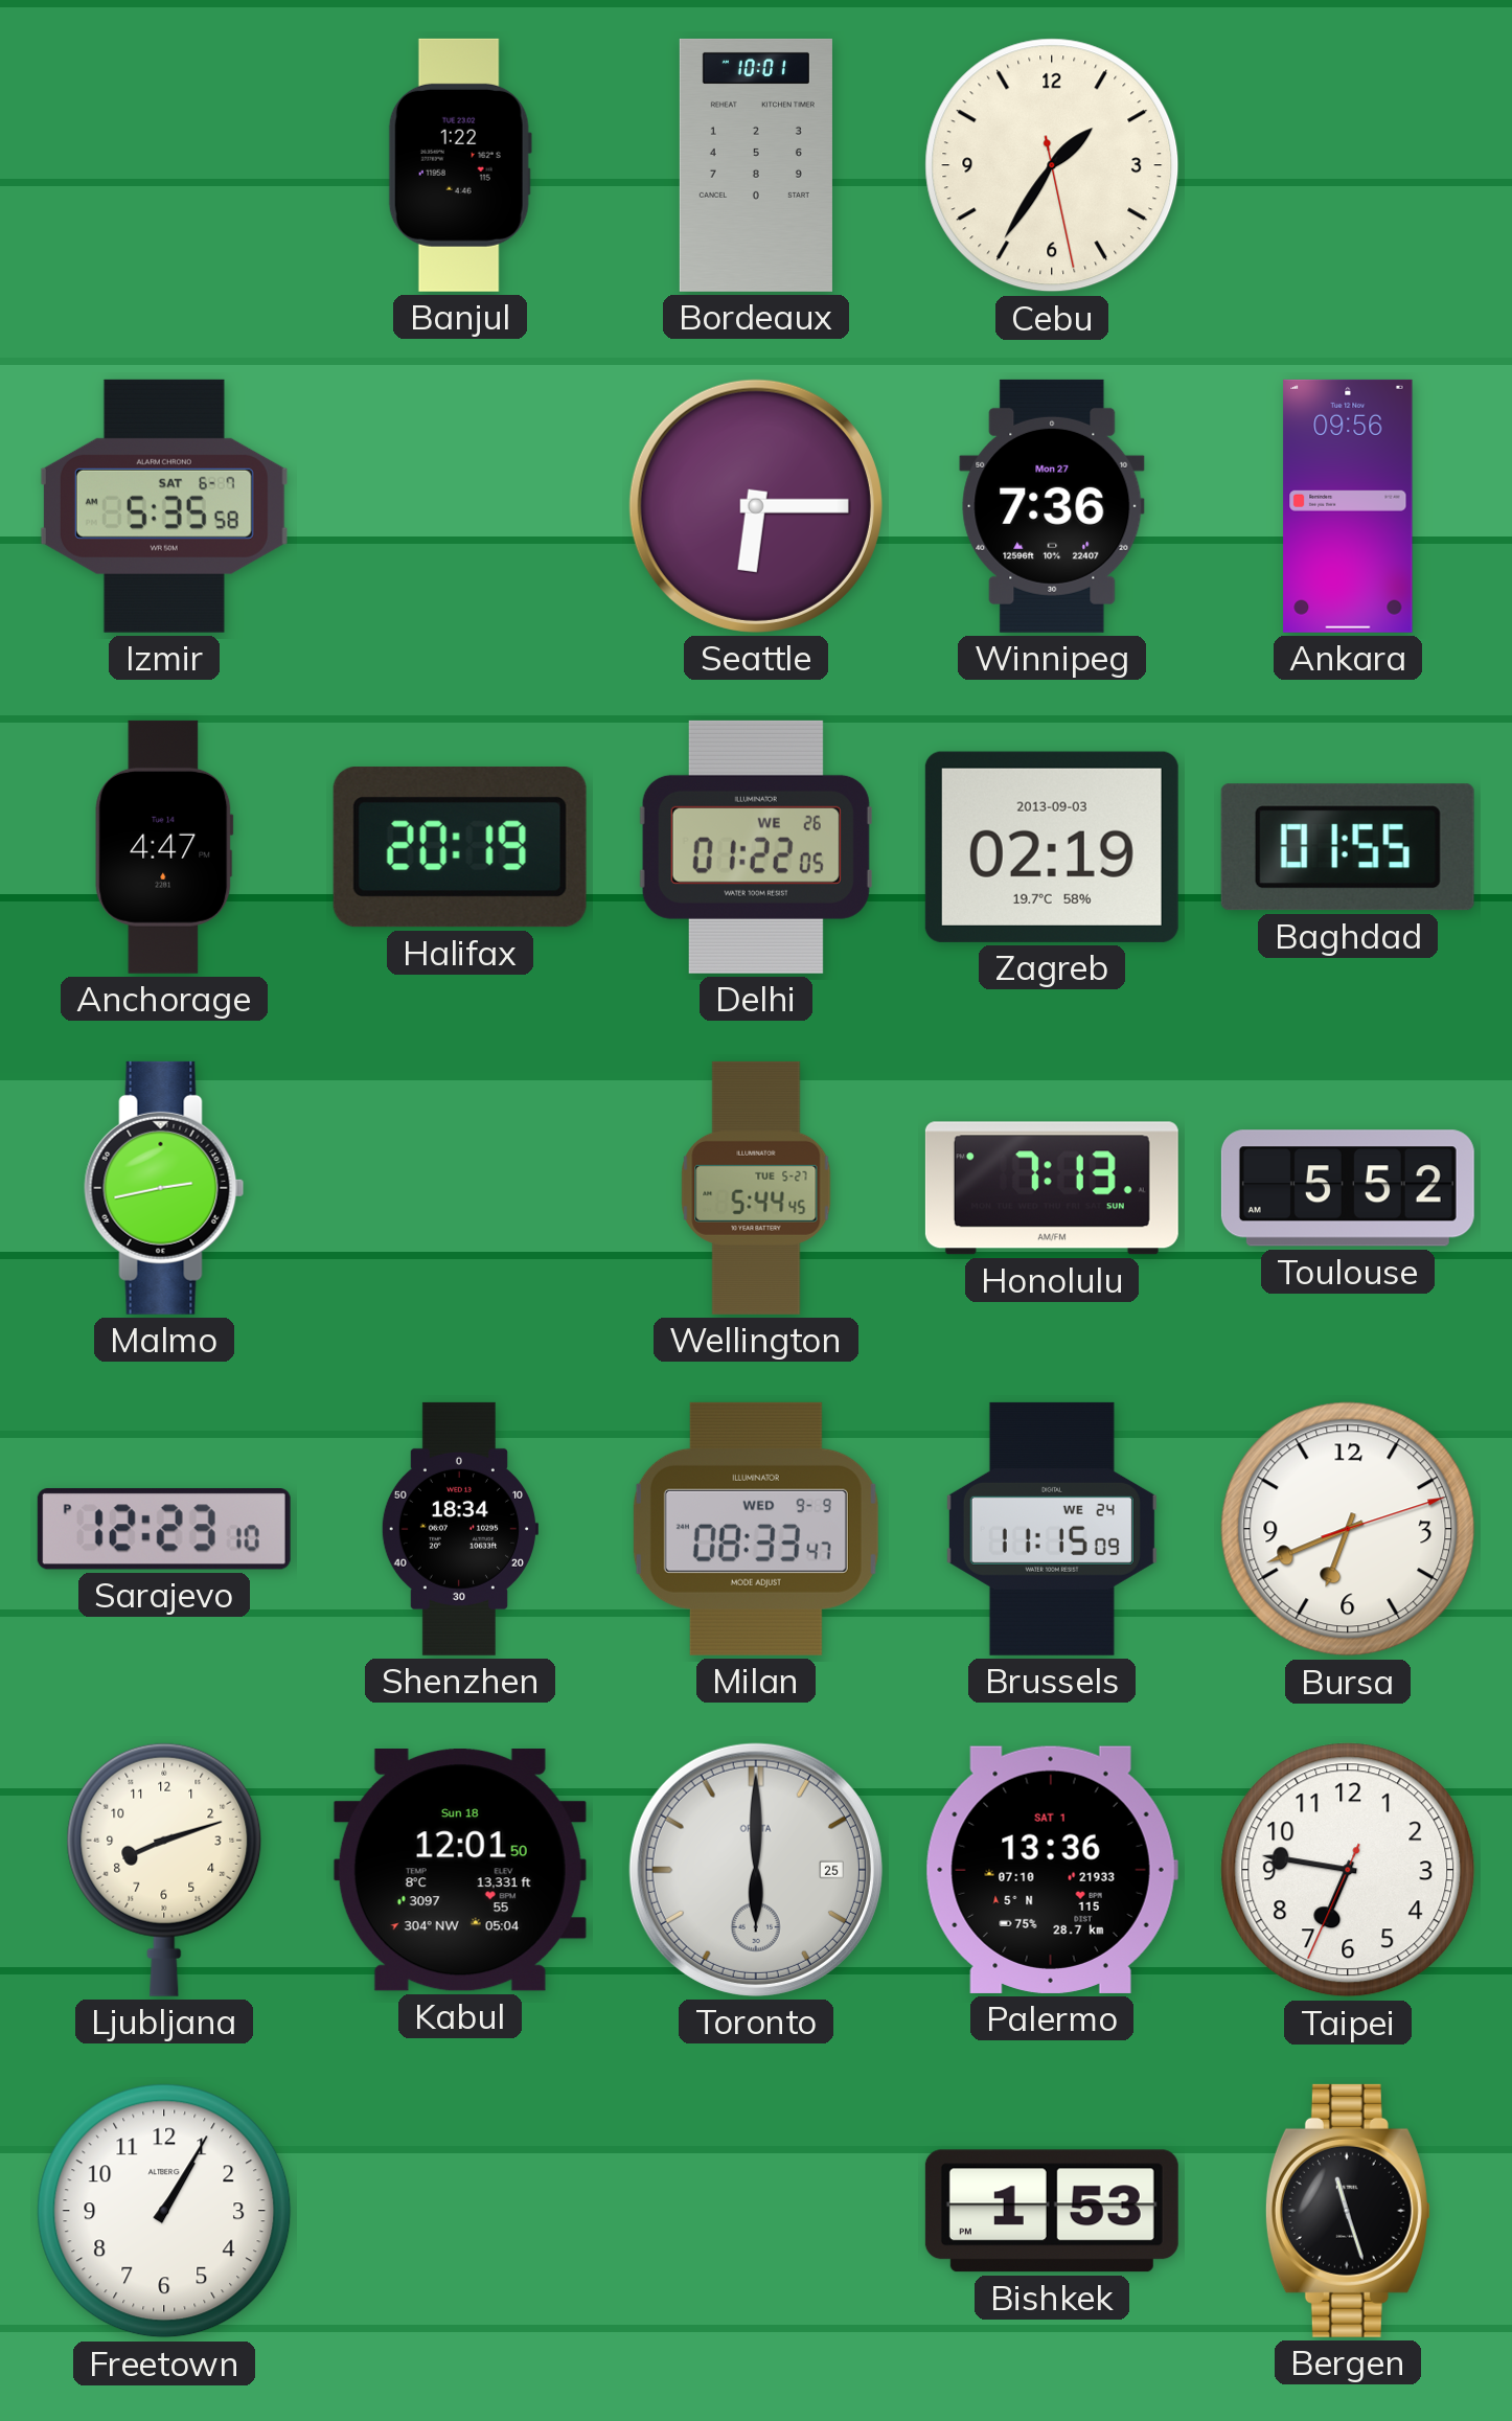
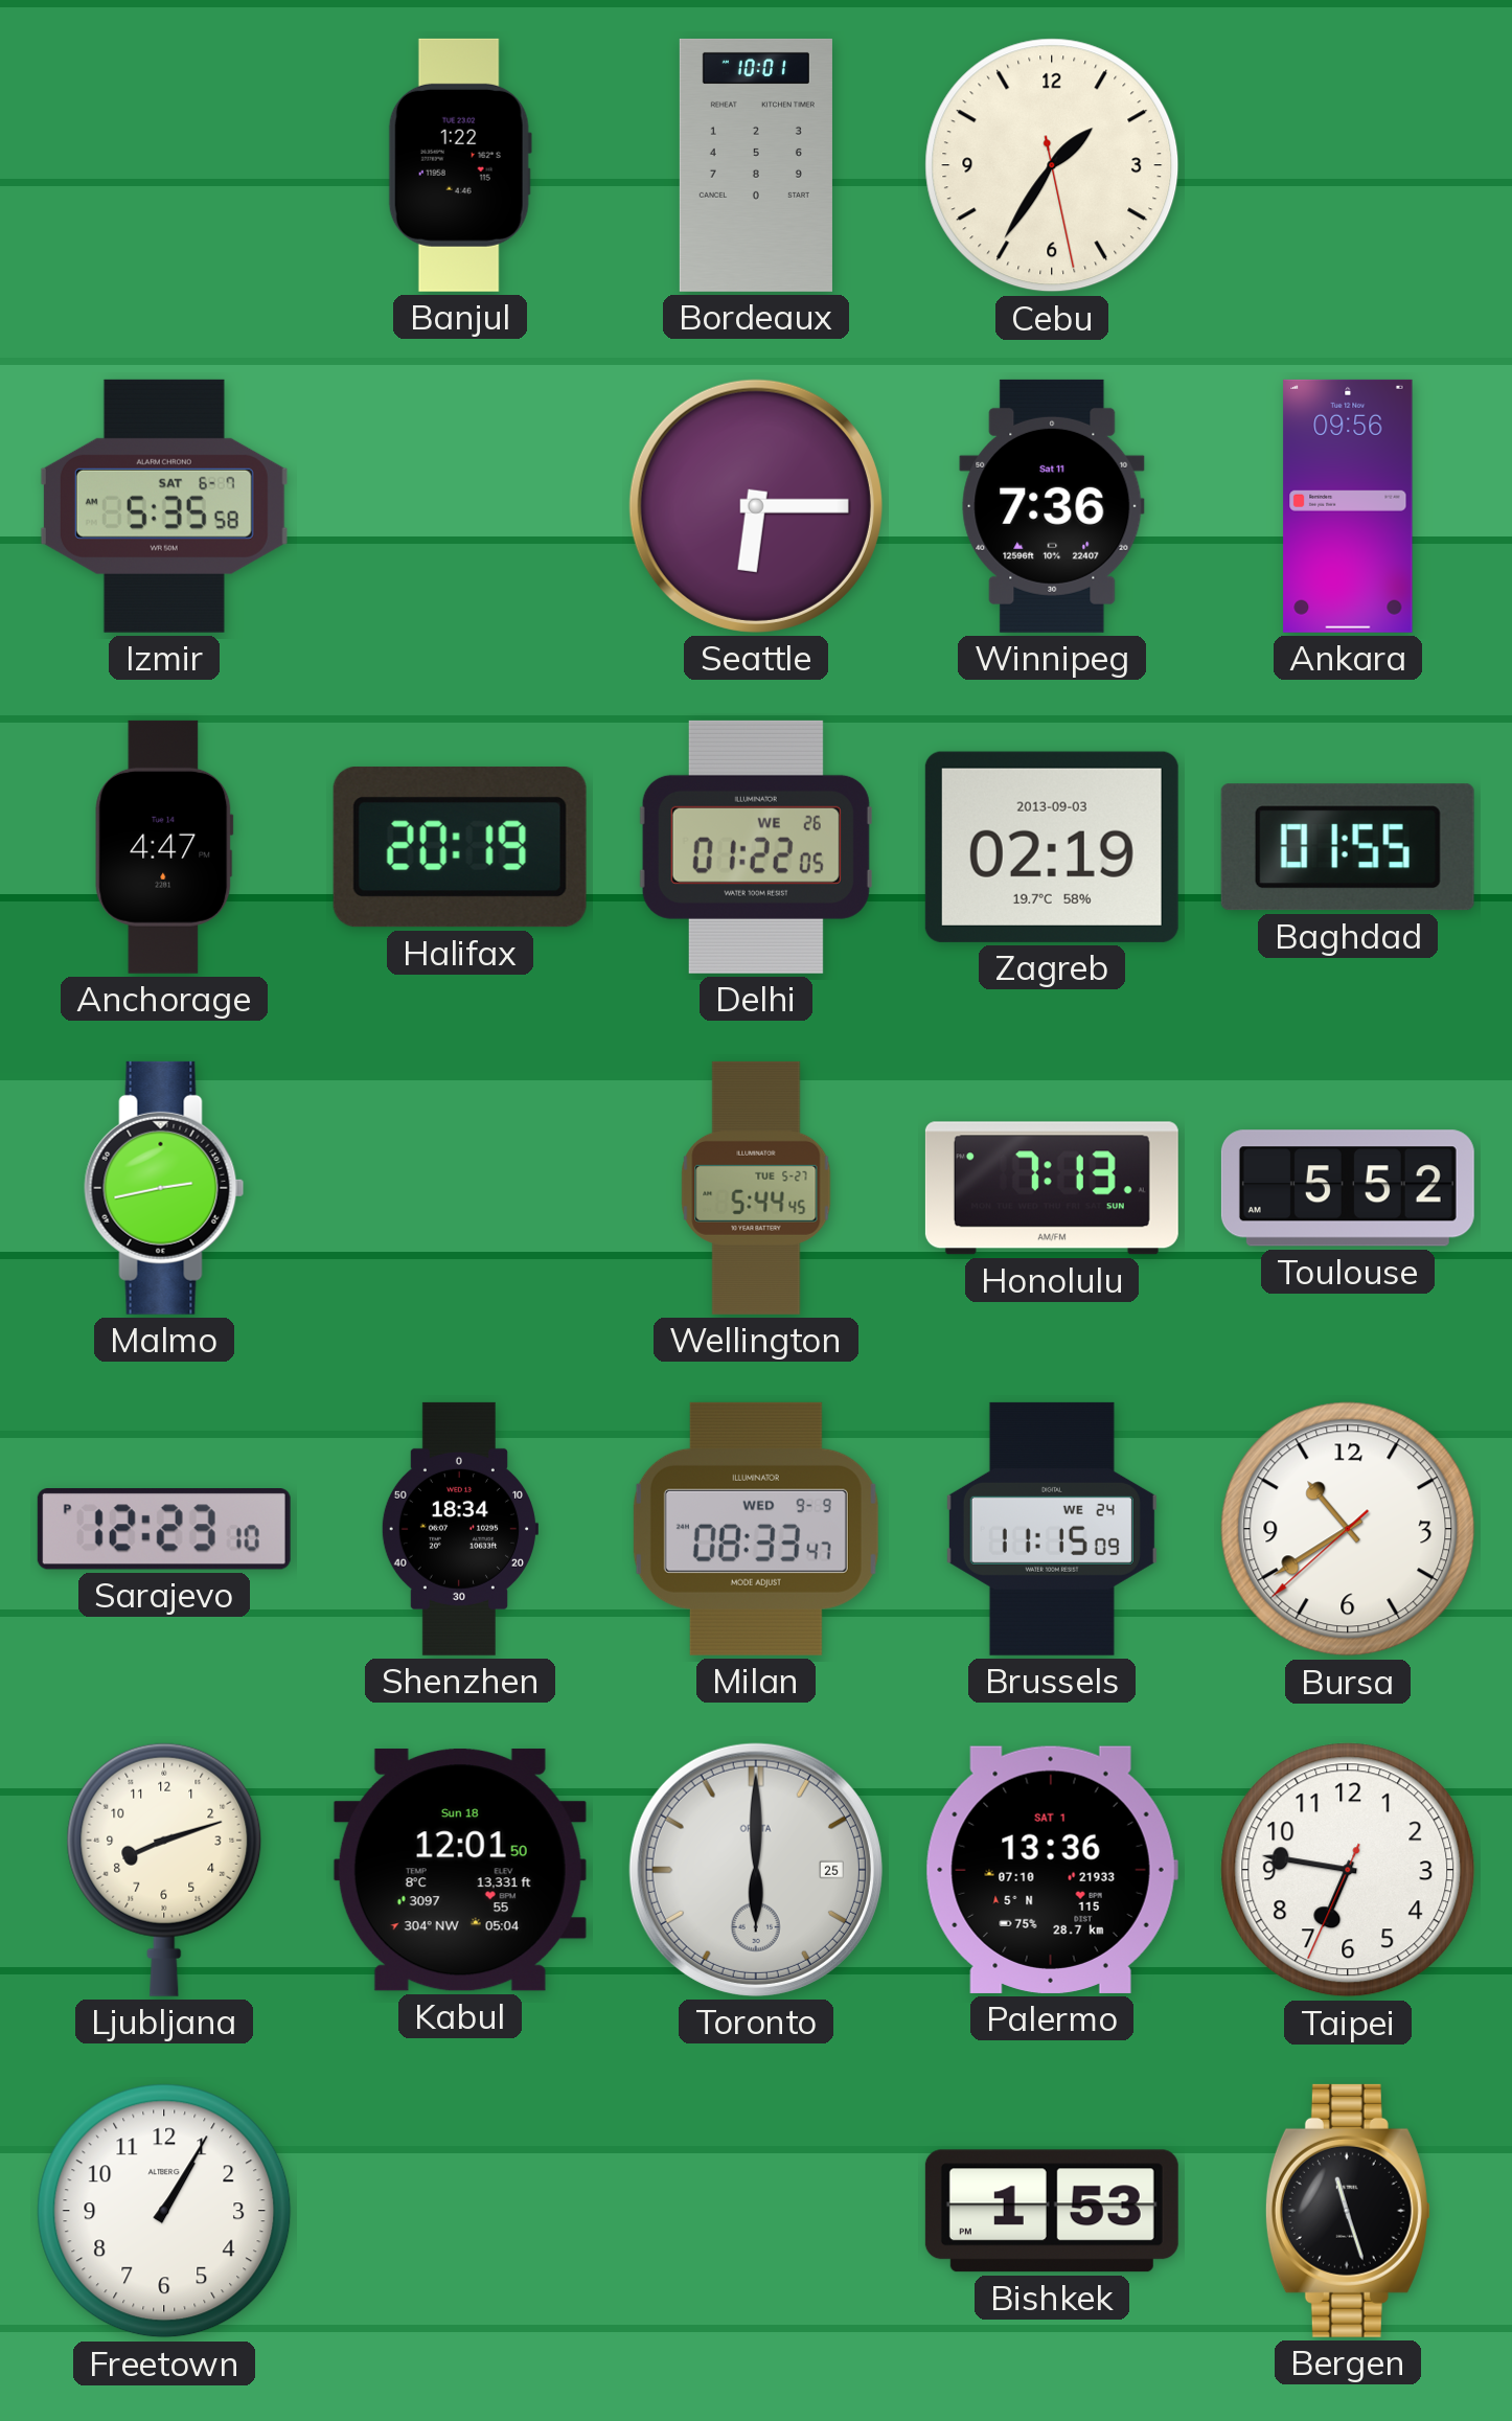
Winnipeg date: Mon 27 -> Sat 11 (1052, 506)
Bursa: 6:41 -> 10:39 (1348, 1529)
